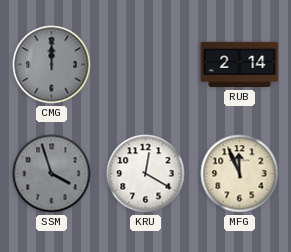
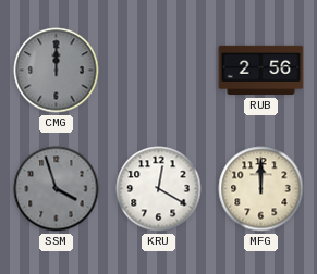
RUB: 2:14 -> 2:56 (261, 71)
MFG: 11:56 -> 12:00 (261, 189)
